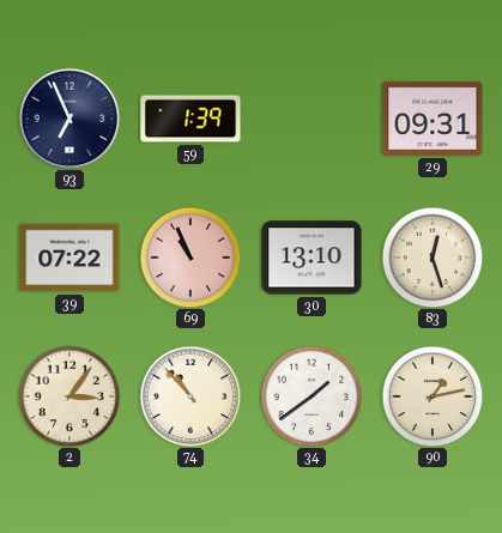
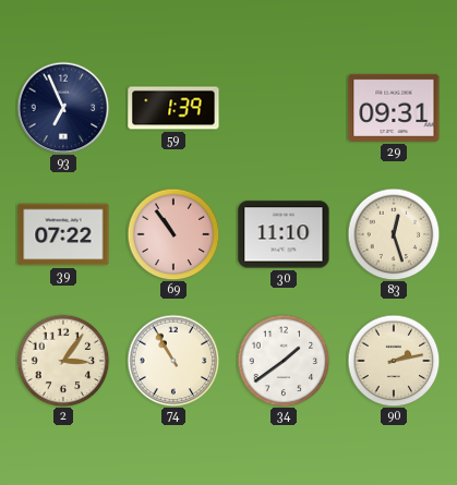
69: 10:56 -> 10:54 (173, 234)
30: 13:10 -> 11:10 (284, 234)
74: 10:53 -> 10:55 (173, 361)
90: 1:13 -> 2:13 (394, 361)
